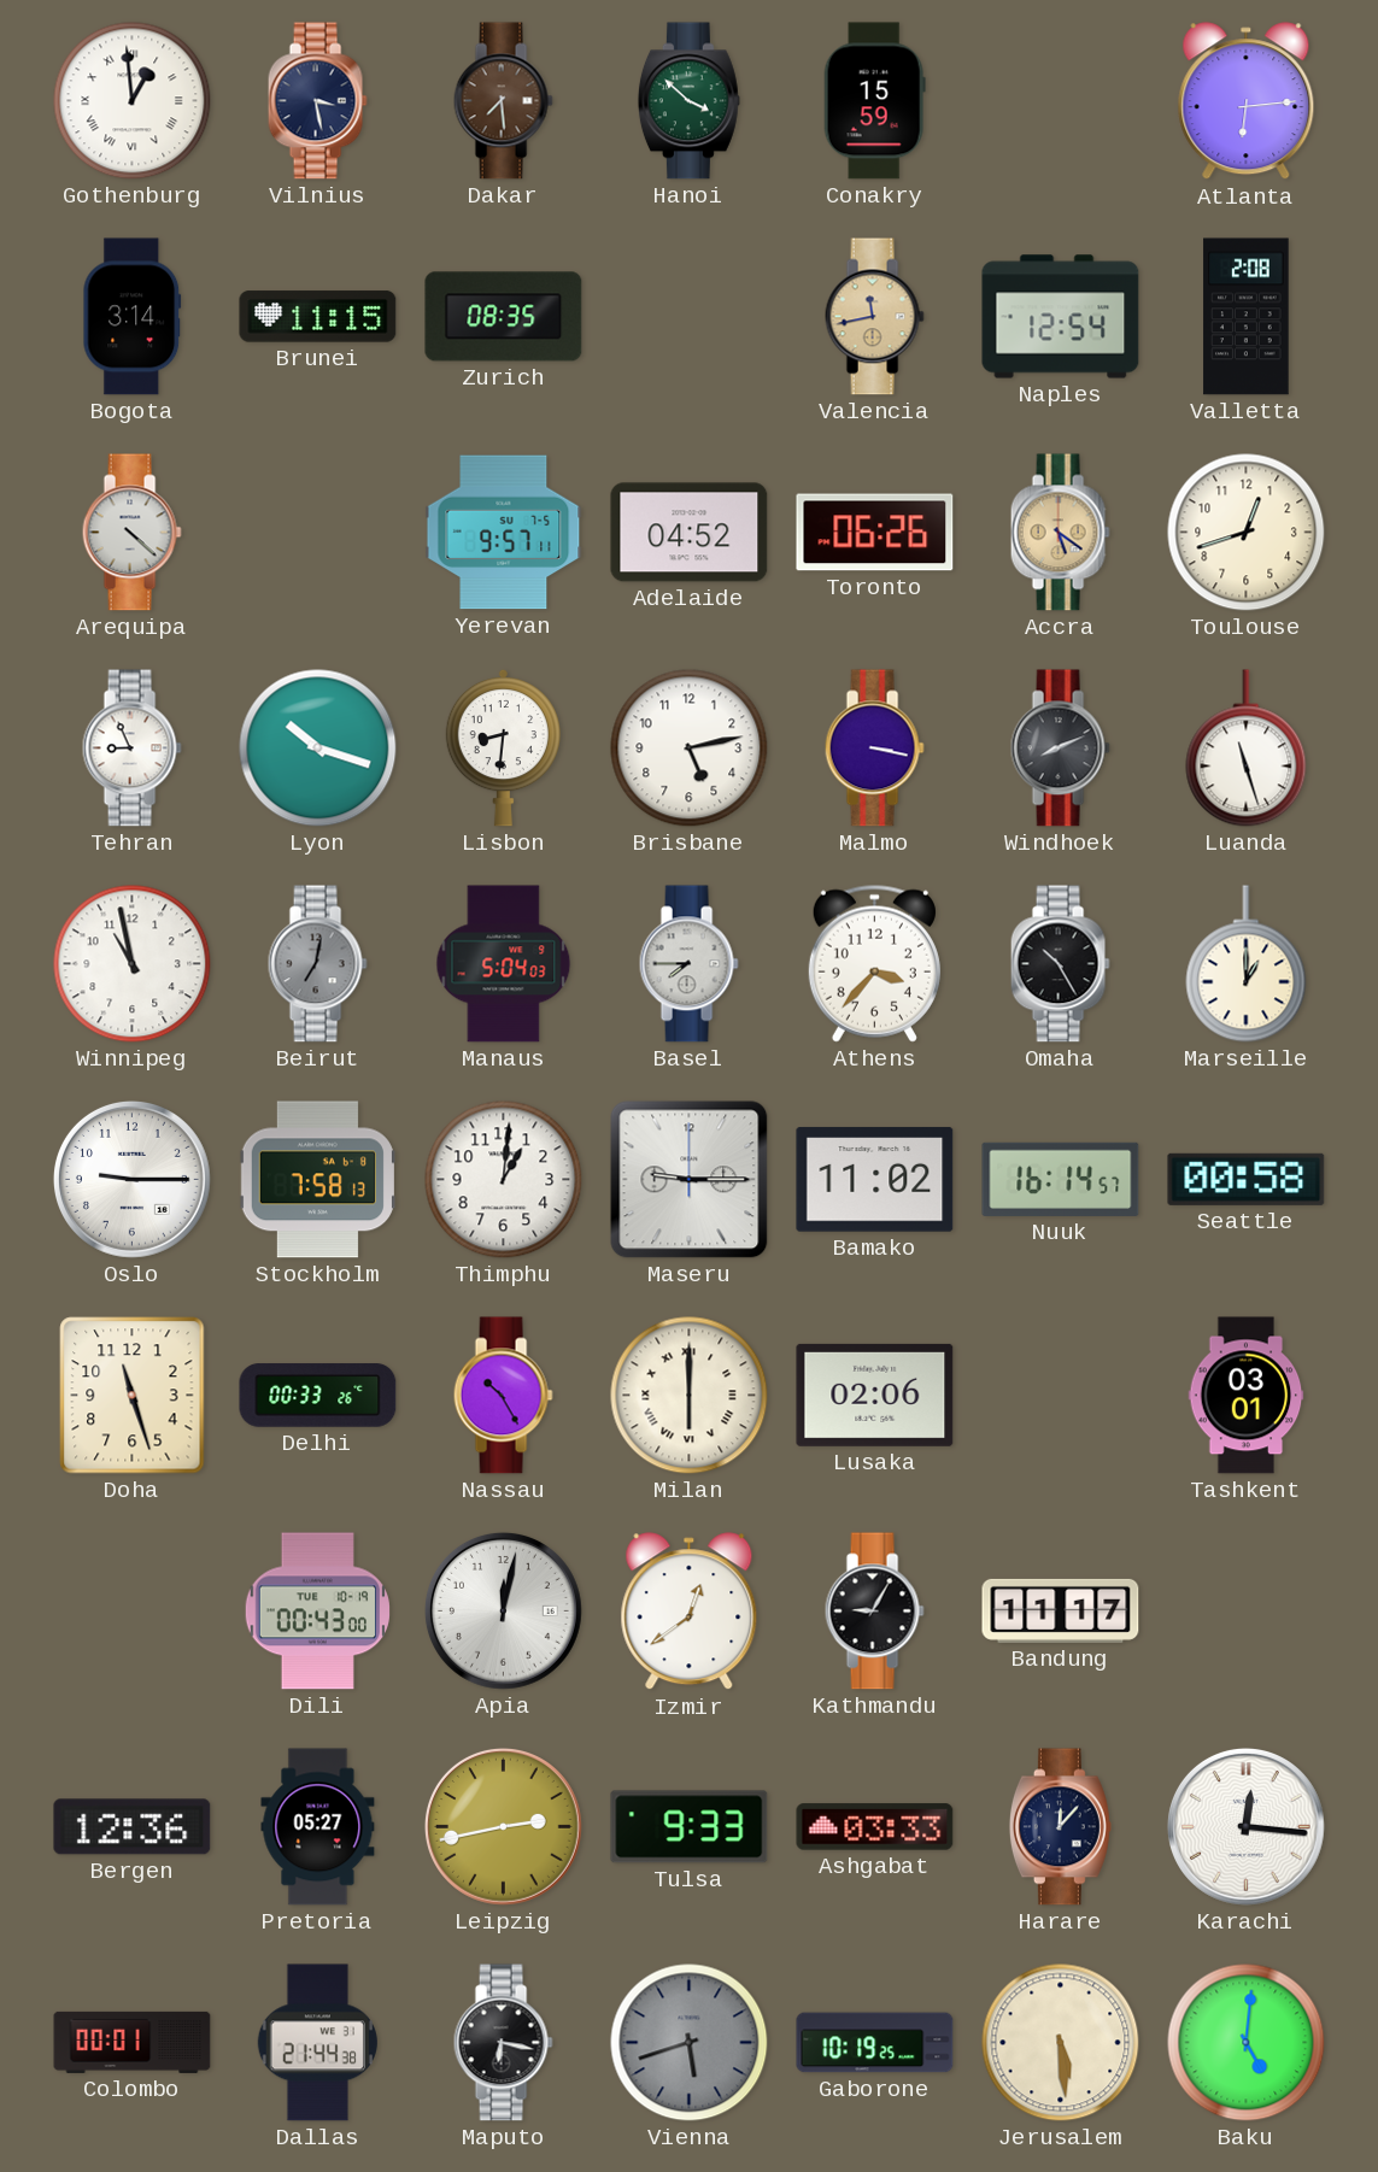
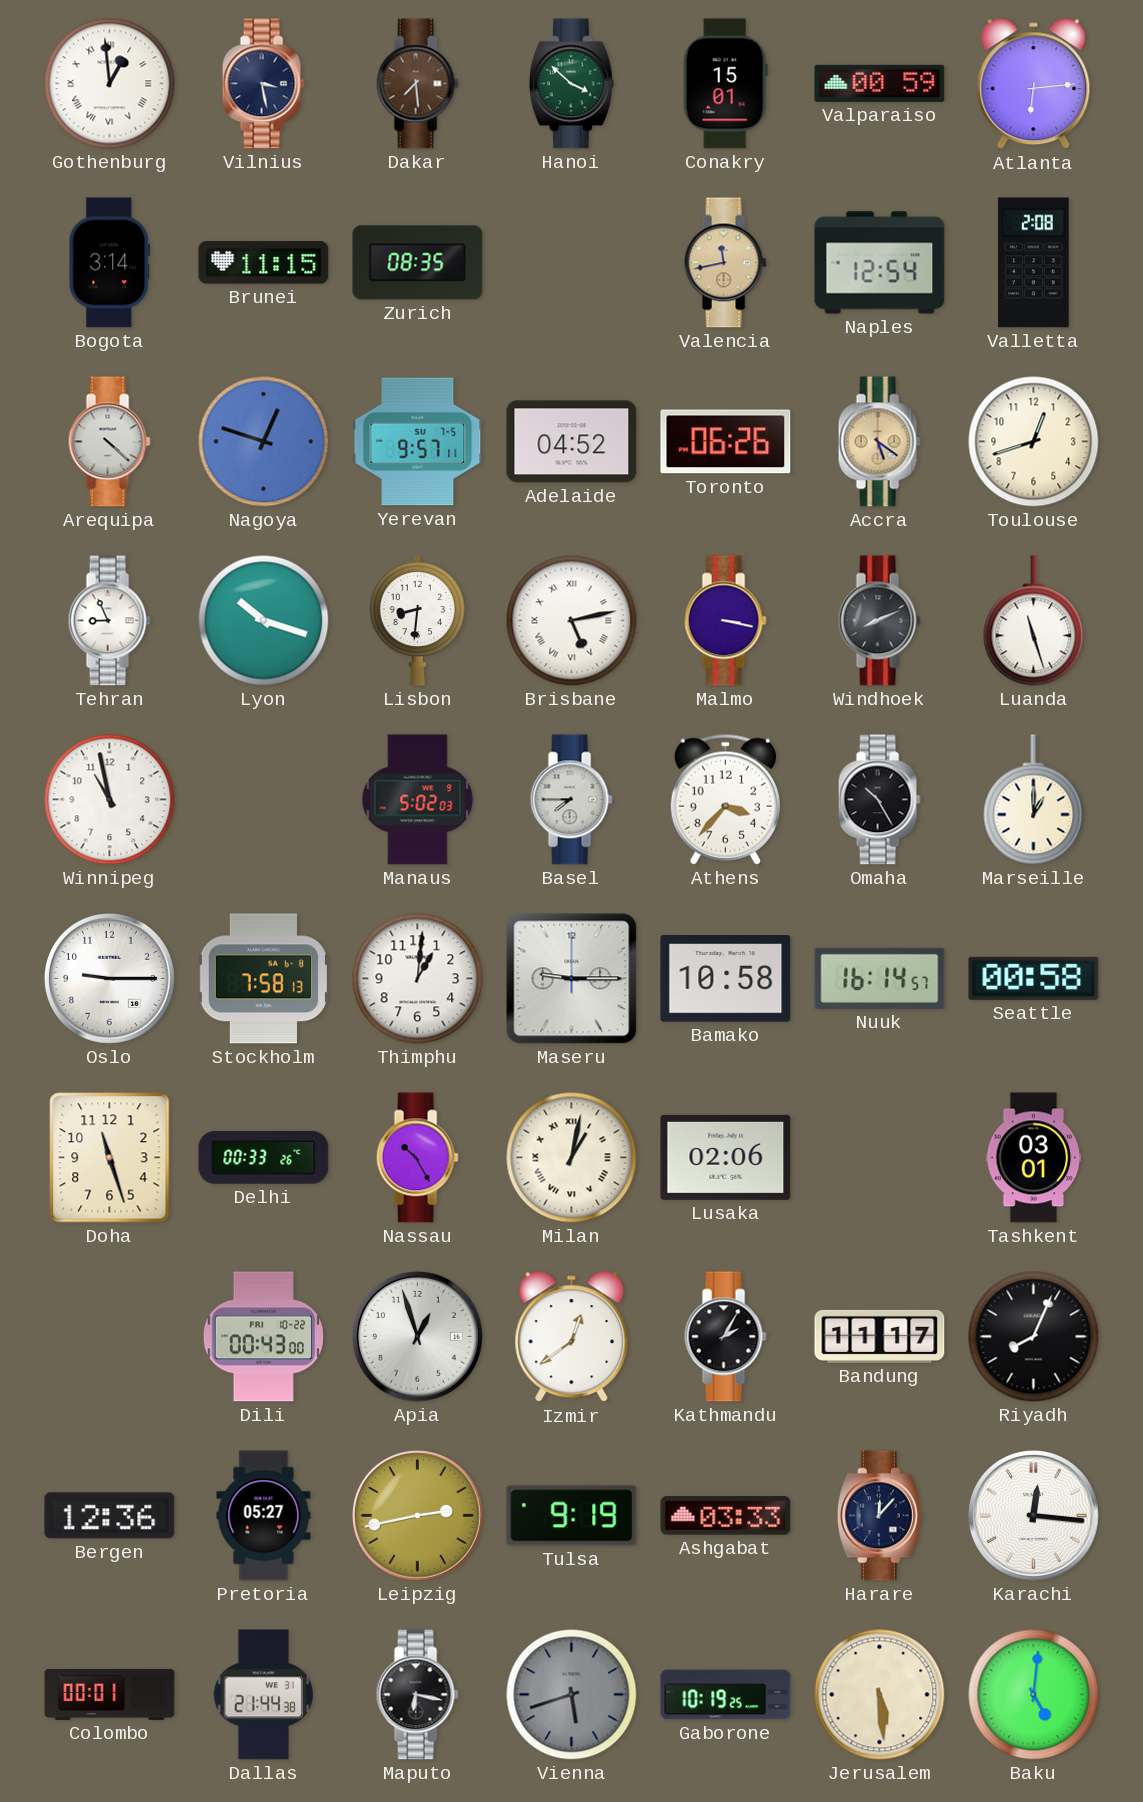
Conakry: 15:59 -> 15:01 (725, 84)
Valparaiso: none -> 00:59 (880, 83)
Nagoya: none -> 12:48 (264, 442)
Brisbane numerals: Arabic -> Roman (572, 621)
Beirut: 7:02 -> none (317, 964)
Manaus: 5:04 -> 5:02 (418, 800)
Bamako: 11:02 -> 10:58 (726, 979)
Milan: 6:00 -> 1:02 (572, 1158)
Dili date: TUE 10-19 -> FRI 10-22 (264, 1337)
Apia: 12:02 -> 12:57 (417, 1336)
Kathmandu: 9:05 -> 2:05 (725, 1337)
Riyadh: none -> 8:04 (1034, 1337)
Tulsa: 9:33 -> 9:19 (572, 1516)
